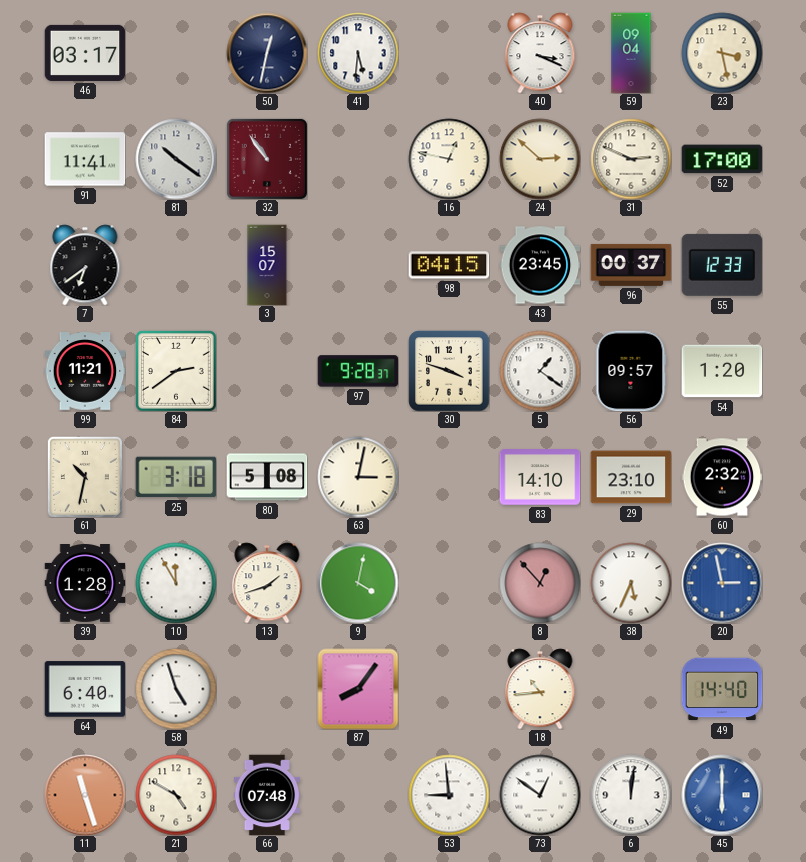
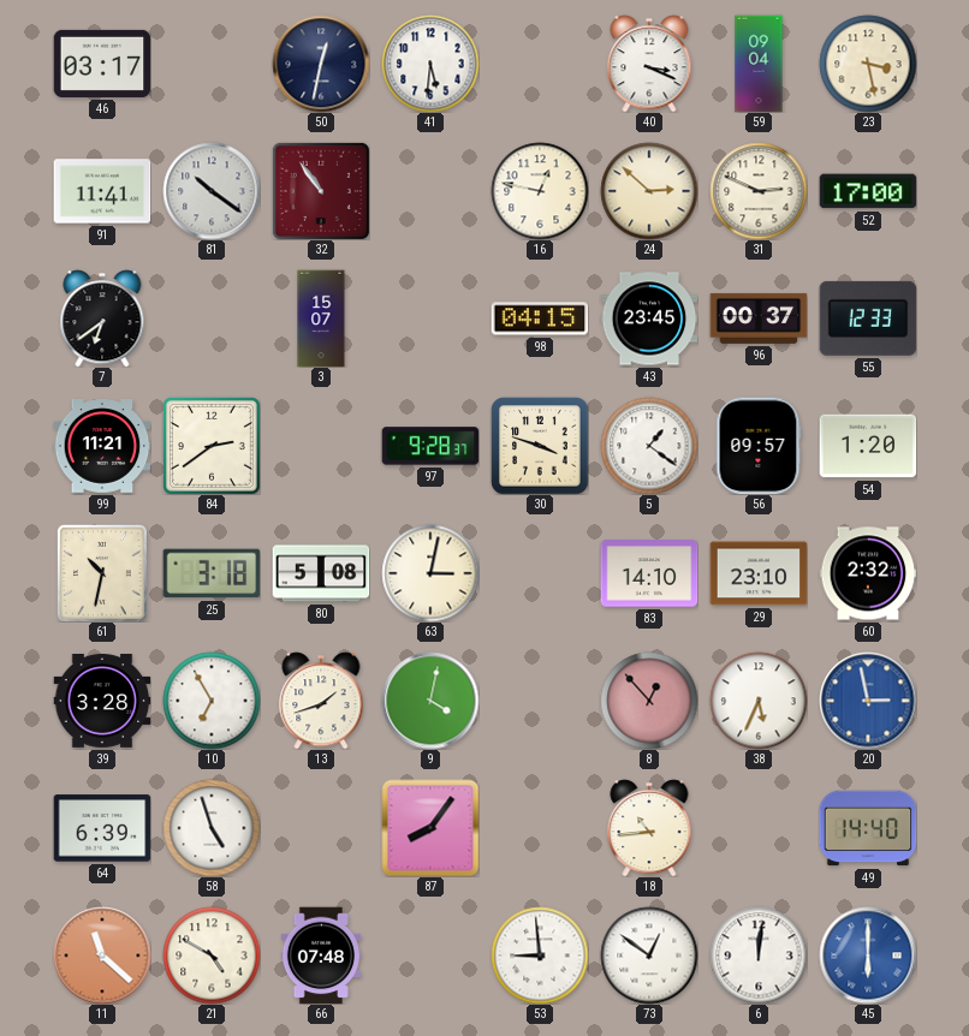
39: 1:28 -> 3:28 (102, 702)
10: 11:55 -> 6:55 (212, 701)
64: 6:40 -> 6:39 (102, 828)
11: 11:27 -> 11:22 (102, 955)
